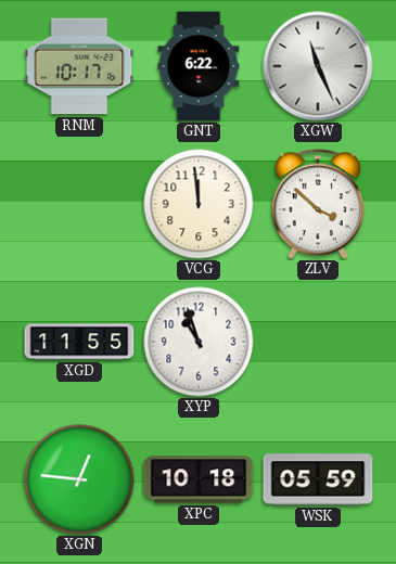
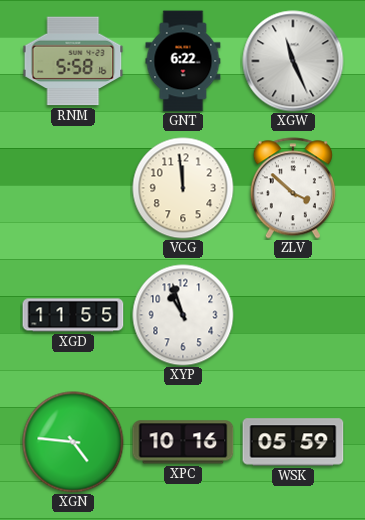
RNM: 10:17 -> 5:58 (73, 61)
XGN: 12:46 -> 4:46 (73, 442)
XPC: 10:18 -> 10:16 (183, 442)
